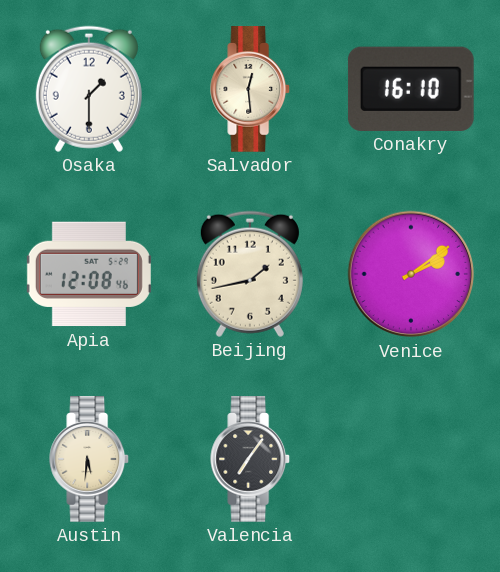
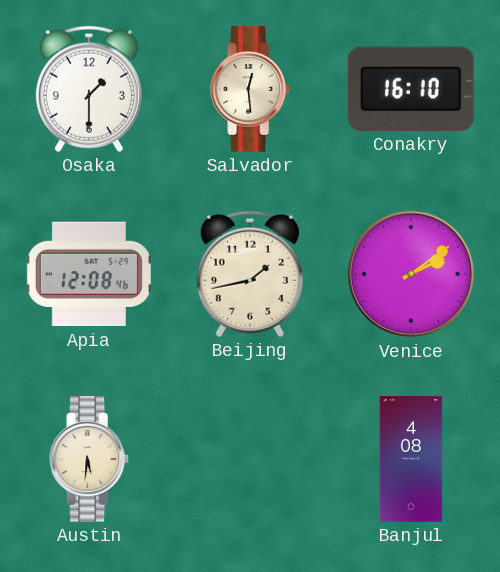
Valencia: 7:06 -> none (251, 459)
Banjul: none -> 4:08 (411, 459)
